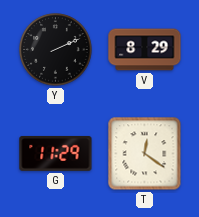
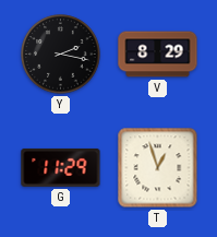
Y: 2:11 -> 2:17 (61, 55)
T: 12:21 -> 12:57 (158, 168)
